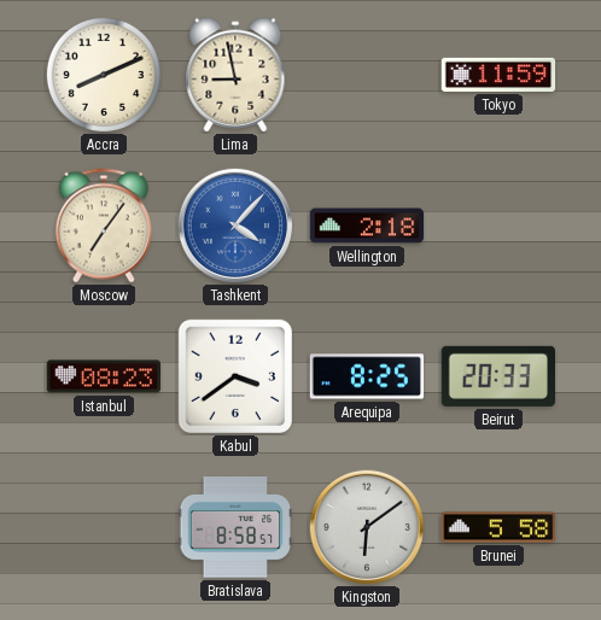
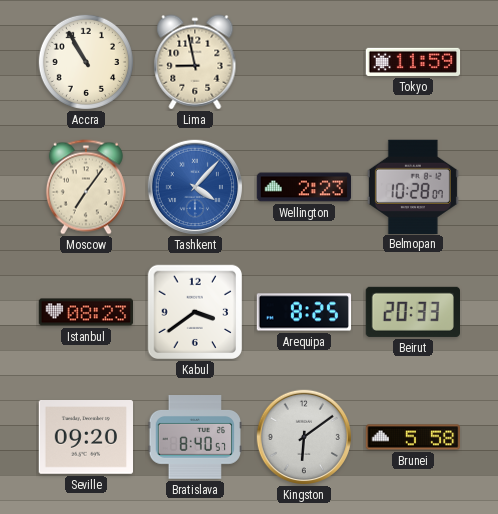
Accra: 8:11 -> 10:55 (86, 62)
Wellington: 2:18 -> 2:23 (304, 187)
Belmopan: none -> 10:28 (413, 186)
Seville: none -> 09:20 (85, 438)
Bratislava: 8:58 -> 8:40 (195, 437)
